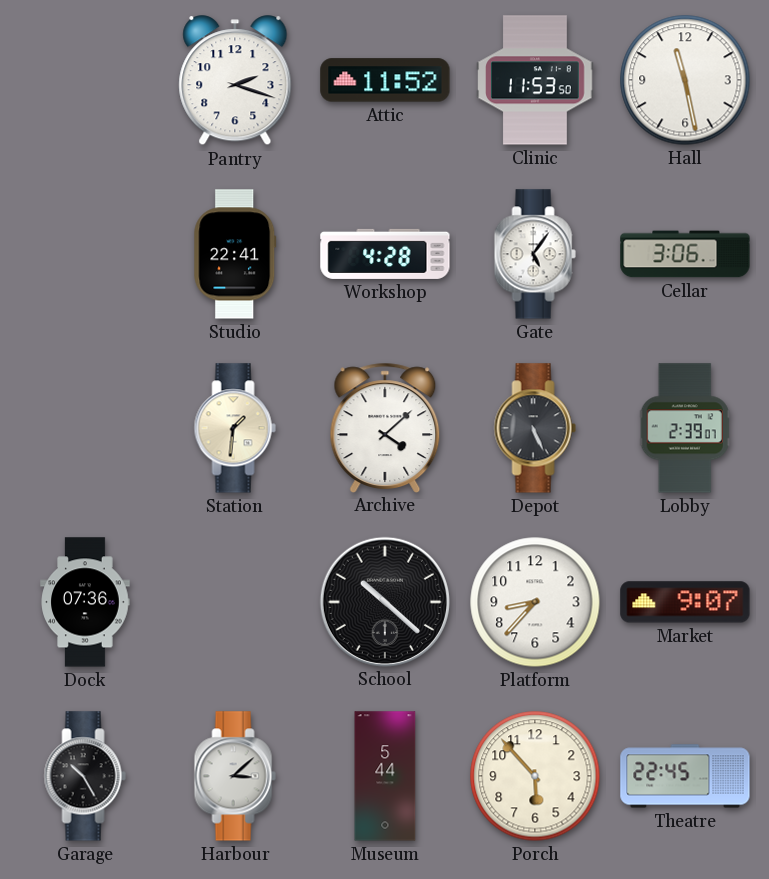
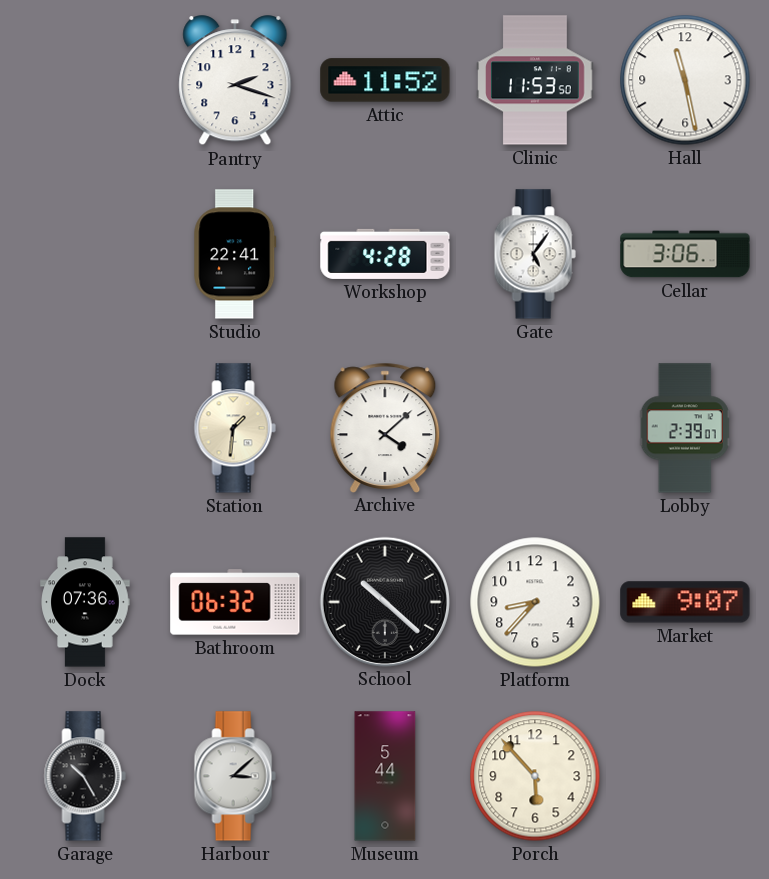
Depot: 5:26 -> none (535, 428)
Bathroom: none -> 06:32 (235, 602)
Theatre: 22:45 -> none (685, 776)
